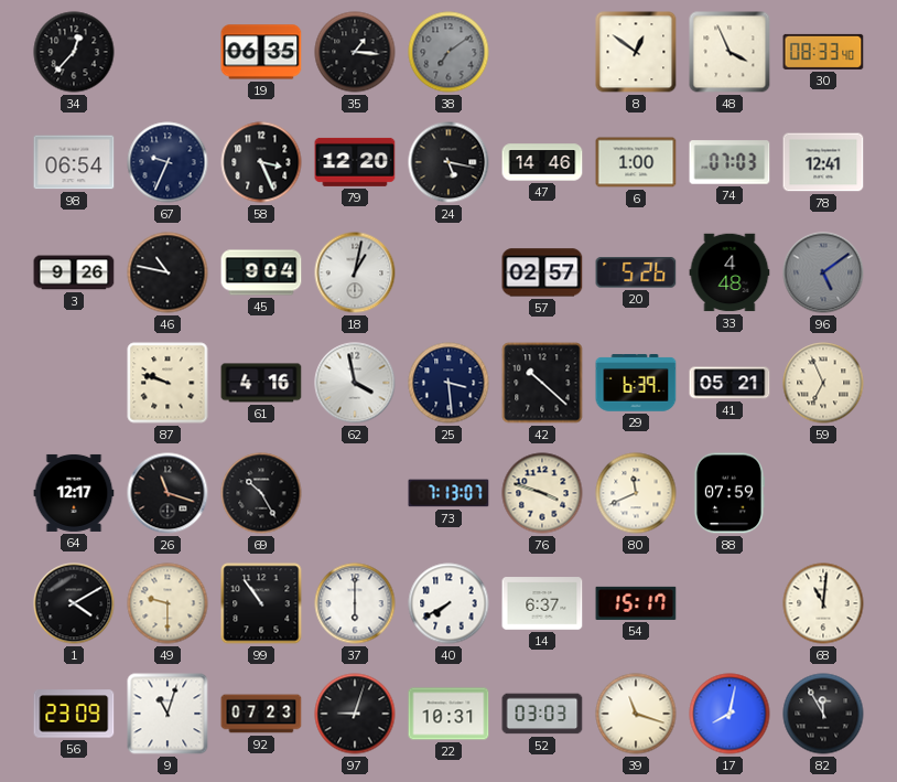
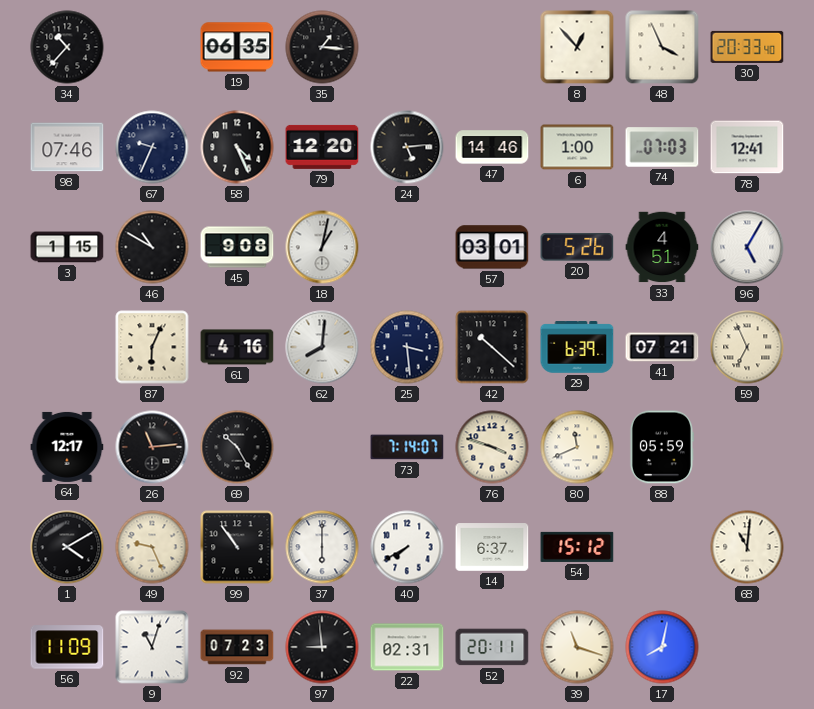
34: 12:37 -> 10:37 (67, 47)
38: 7:09 -> none (448, 52)
8: 12:51 -> 12:53 (577, 47)
30: 08:33 -> 20:33 (747, 47)
98: 06:54 -> 07:46 (67, 147)
58: 3:26 -> 4:26 (237, 147)
24: 5:17 -> 5:14 (407, 147)
3: 9:26 -> 1:15 (67, 247)
46: 10:47 -> 10:50 (152, 247)
45: 9:04 -> 9:08 (237, 247)
57: 02:57 -> 03:01 (492, 247)
33: 4:48 -> 4:51 (662, 247)
96: 5:09 -> 5:05 (747, 247)
96 dial: grey -> white (747, 247)
87: 9:48 -> 6:04 (152, 347)
62: 3:58 -> 8:01 (322, 347)
41: 05:21 -> 07:21 (662, 347)
26: 11:18 -> 11:14 (152, 447)
73: 7:13 -> 7:14 (407, 447)
88: 07:59 -> 05:59 (661, 447)
49: 9:30 -> 9:26 (152, 547)
54: 15:17 -> 15:12 (577, 547)
56: 23:09 -> 11:09 (67, 647)
97: 9:03 -> 8:59 (322, 647)
22: 10:31 -> 02:31 (407, 647)
52: 03:03 -> 20:11 (492, 647)
82: 11:55 -> none (823, 714)
